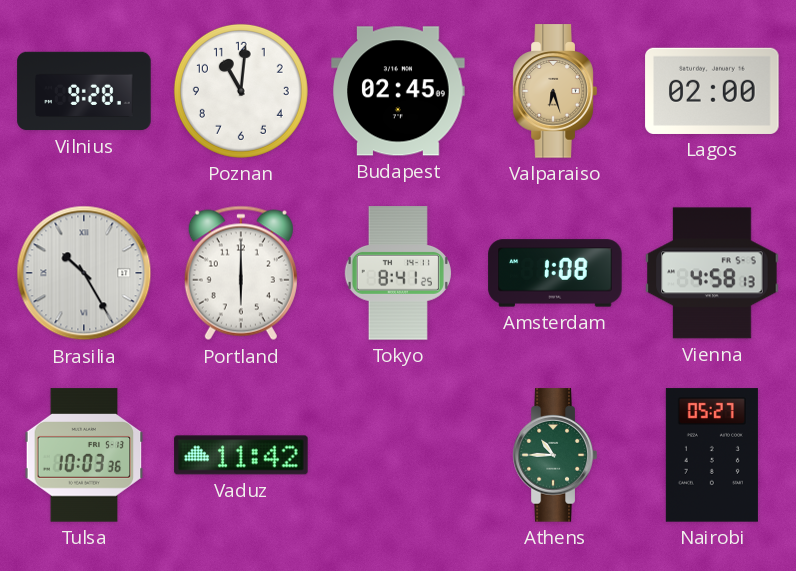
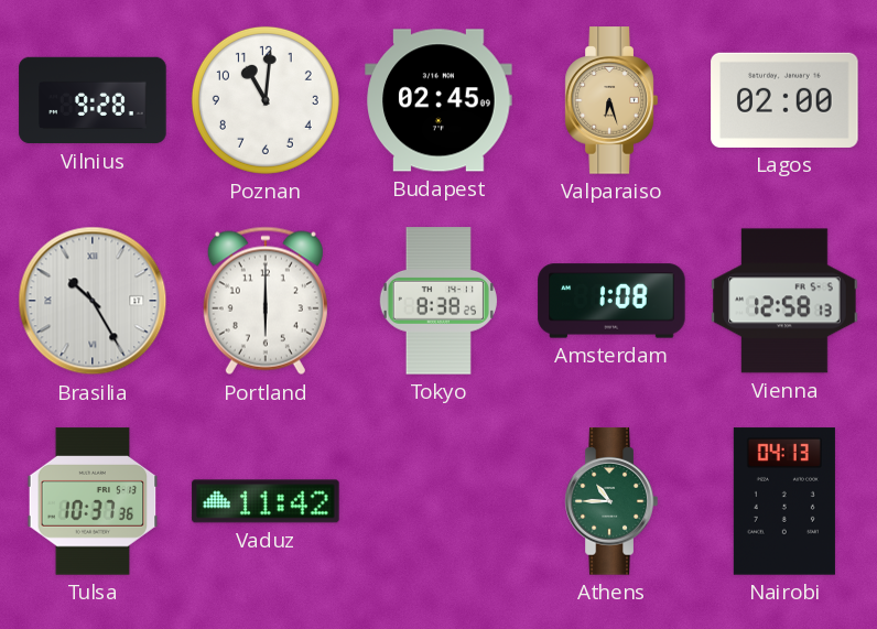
Tokyo: 8:41 -> 8:38 (438, 301)
Vienna: 4:58 -> 12:58 (784, 301)
Tulsa: 10:03 -> 10:37 (93, 501)
Nairobi: 05:27 -> 04:13 (784, 501)
